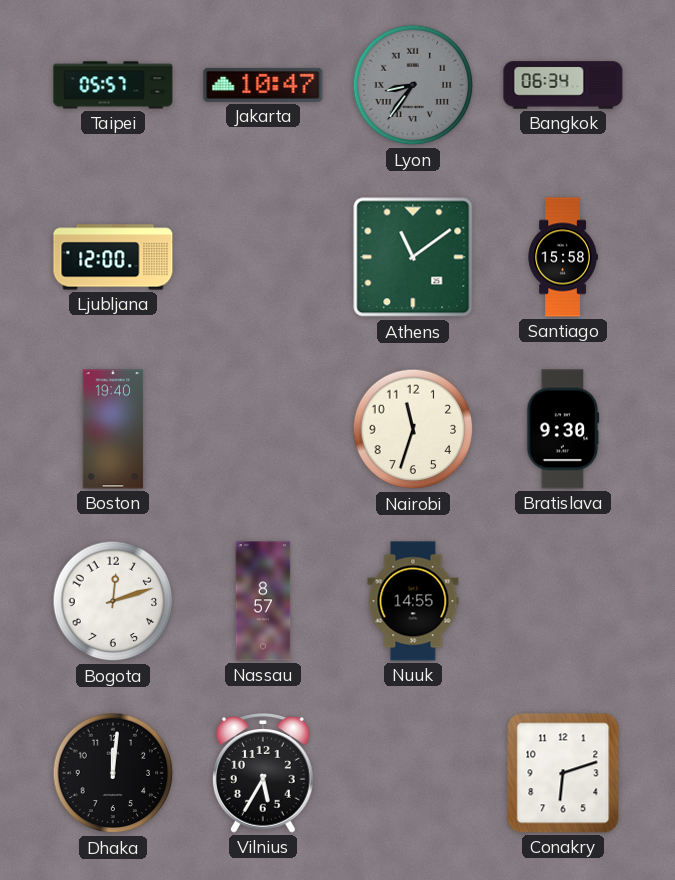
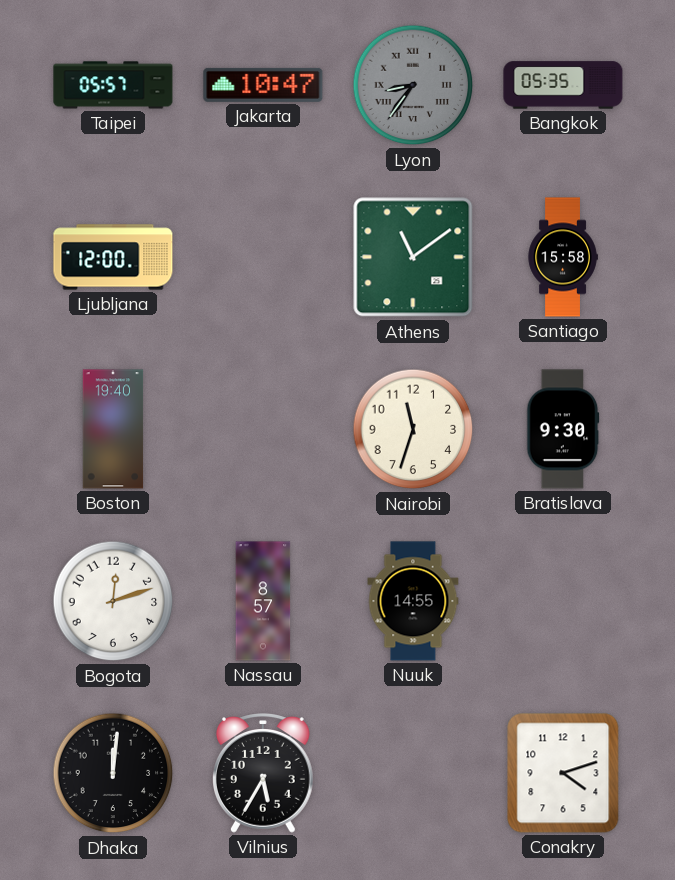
Bangkok: 06:34 -> 05:35 (563, 85)
Conakry: 6:12 -> 4:12 (563, 773)
